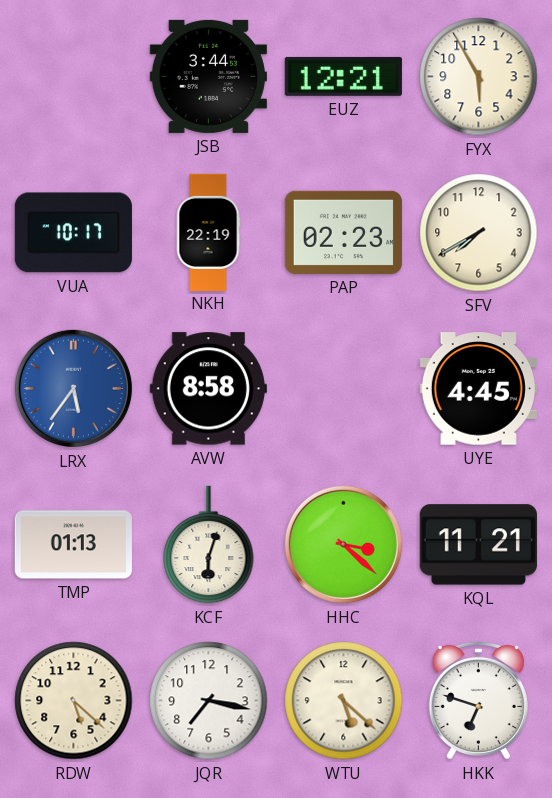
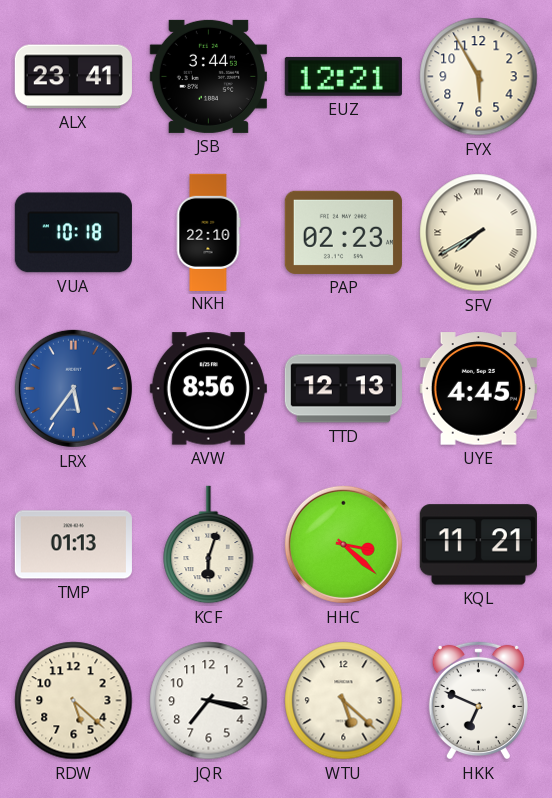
ALX: none -> 23:41 (73, 77)
VUA: 10:17 -> 10:18 (73, 233)
NKH: 22:19 -> 22:10 (208, 232)
SFV numerals: Arabic -> Roman (479, 233)
AVW: 8:58 -> 8:56 (208, 389)
TTD: none -> 12:13 (343, 389)
HKK: 6:48 -> 6:49 (478, 700)
